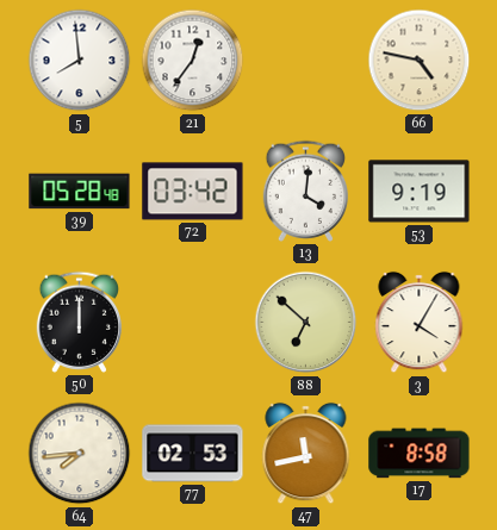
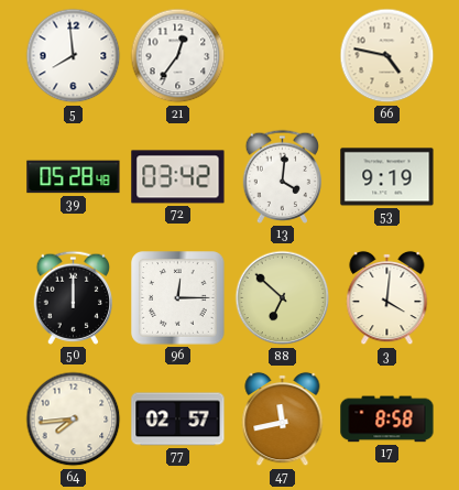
96: none -> 12:15 (178, 298)
3: 4:05 -> 4:01 (387, 298)
77: 02:53 -> 02:57 (178, 420)
